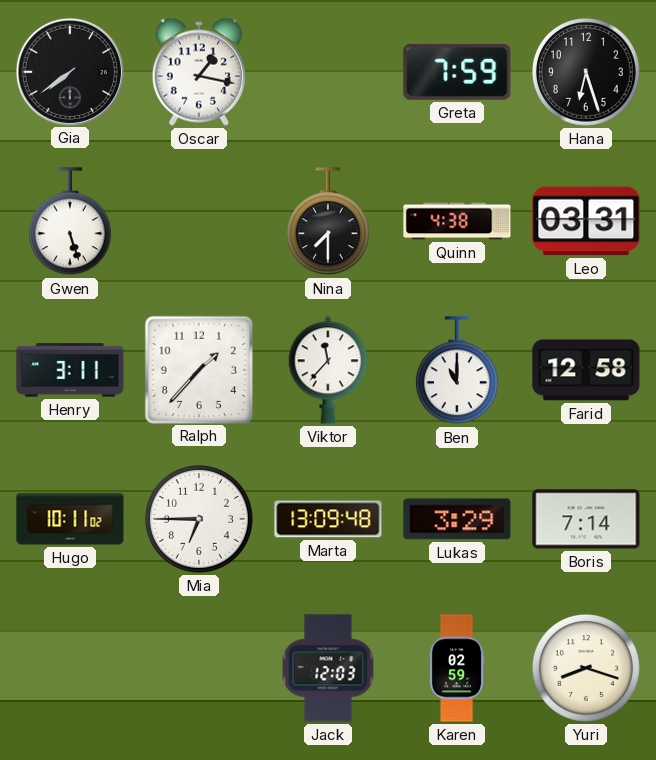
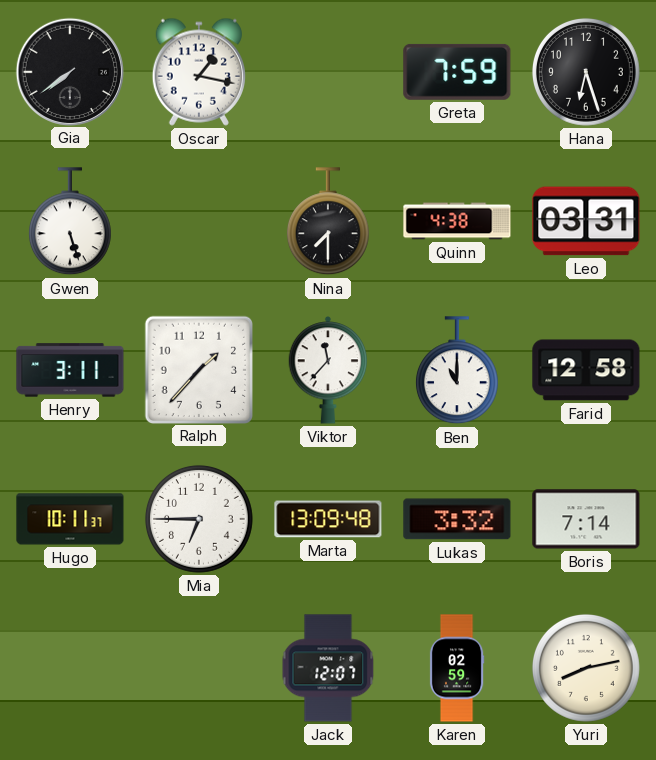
Hugo: 10:11:02 -> 10:11:37 (70, 519)
Lukas: 3:29 -> 3:32 (457, 519)
Jack: 12:03 -> 12:07 (328, 668)
Yuri: 8:18 -> 8:13 (586, 668)
